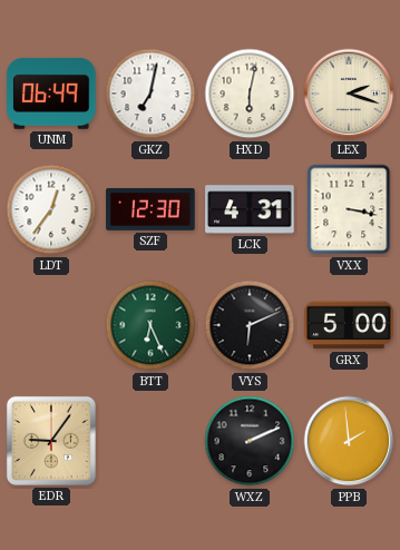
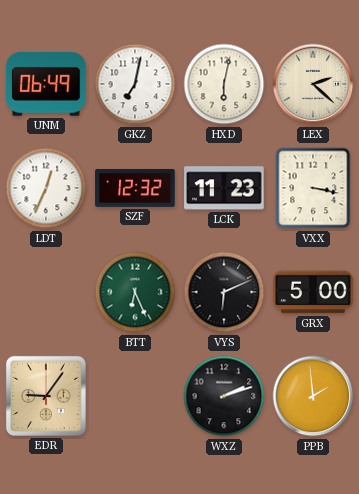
LEX: 2:18 -> 2:22 (313, 84)
LDT: 12:36 -> 12:34 (46, 188)
SZF: 12:30 -> 12:32 (135, 188)
LCK: 4:31 -> 11:23 (224, 188)
WXZ: 2:11 -> 2:12 (224, 396)
